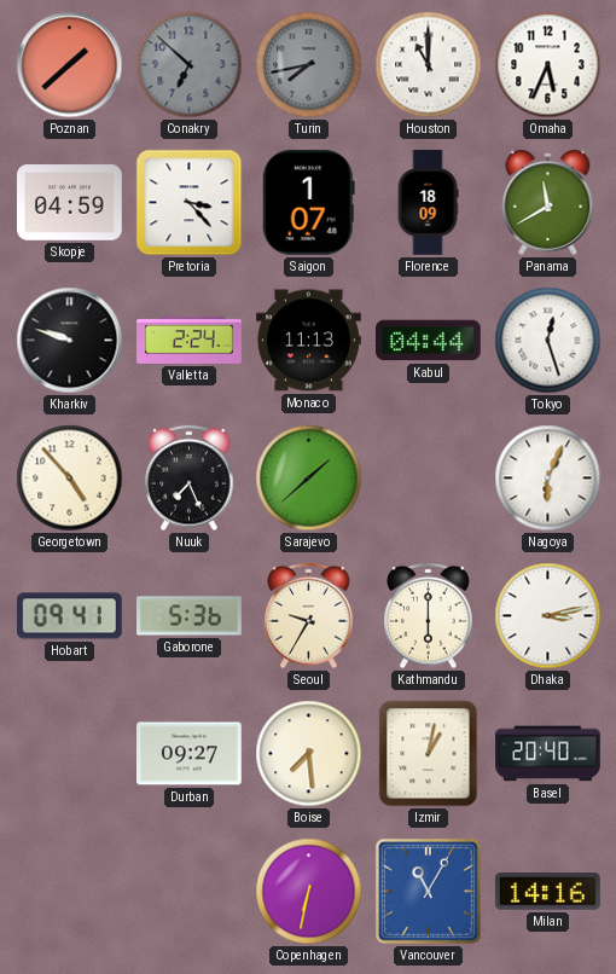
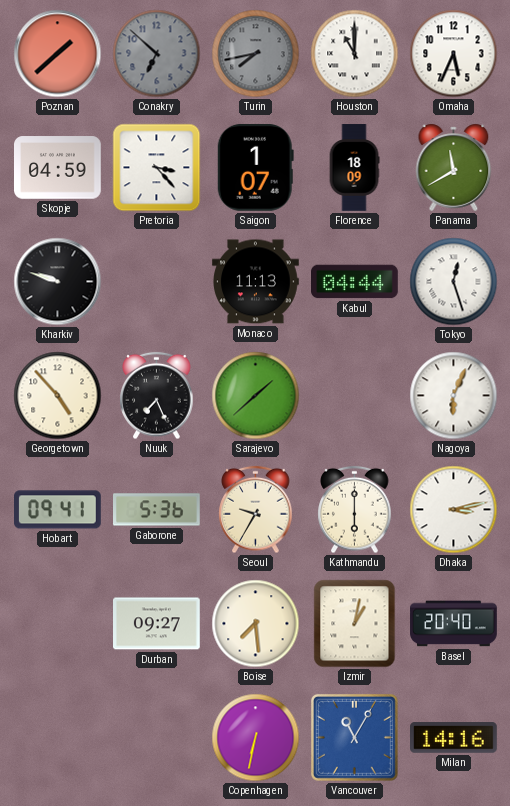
Valletta: 2:24 -> none (190, 340)
